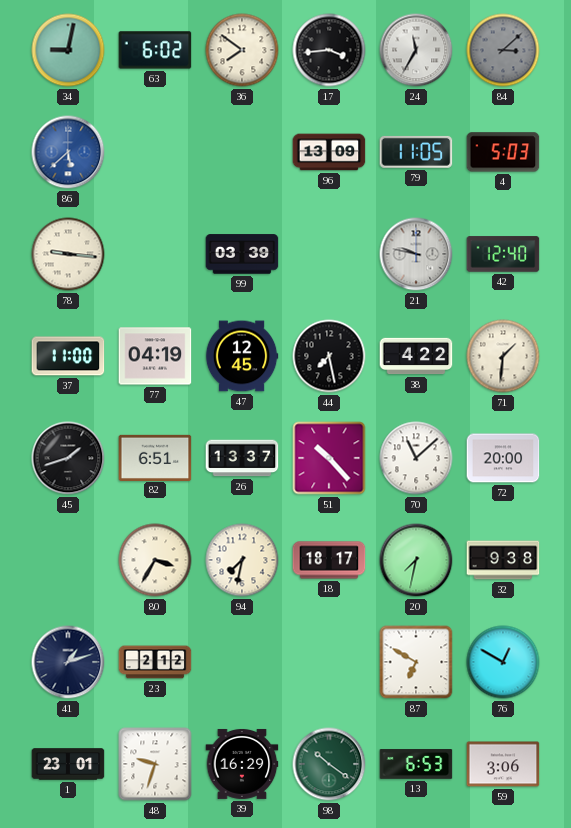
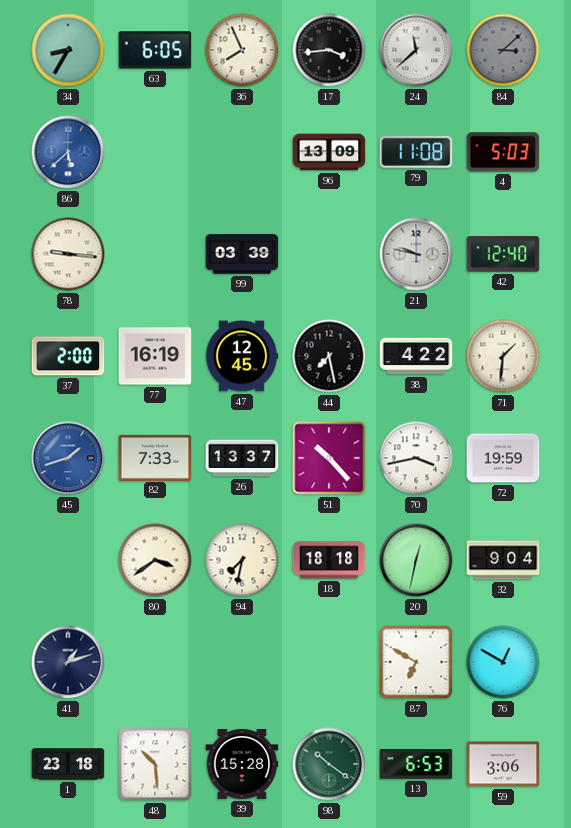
34: 9:02 -> 8:35 (68, 50)
63: 6:02 -> 6:05 (155, 50)
36: 7:51 -> 7:56 (242, 50)
24: 11:35 -> 11:38 (416, 50)
79: 11:05 -> 11:08 (416, 152)
37: 11:00 -> 2:00 (68, 356)
77: 04:19 -> 16:19 (155, 356)
45 dial: black -> blue (68, 458)
82: 6:51 -> 7:33 (155, 457)
70: 11:08 -> 3:43 (416, 458)
72: 20:00 -> 19:59 (503, 458)
80: 3:35 -> 3:39 (155, 560)
18: 18:17 -> 18:18 (329, 560)
20: 7:32 -> 12:32 (416, 560)
32: 9:38 -> 9:04 (503, 560)
23: 2:12 -> none (155, 662)
1: 23:01 -> 23:18 (68, 764)
48: 9:33 -> 10:29 (155, 764)
39: 16:29 -> 15:28 (242, 764)
